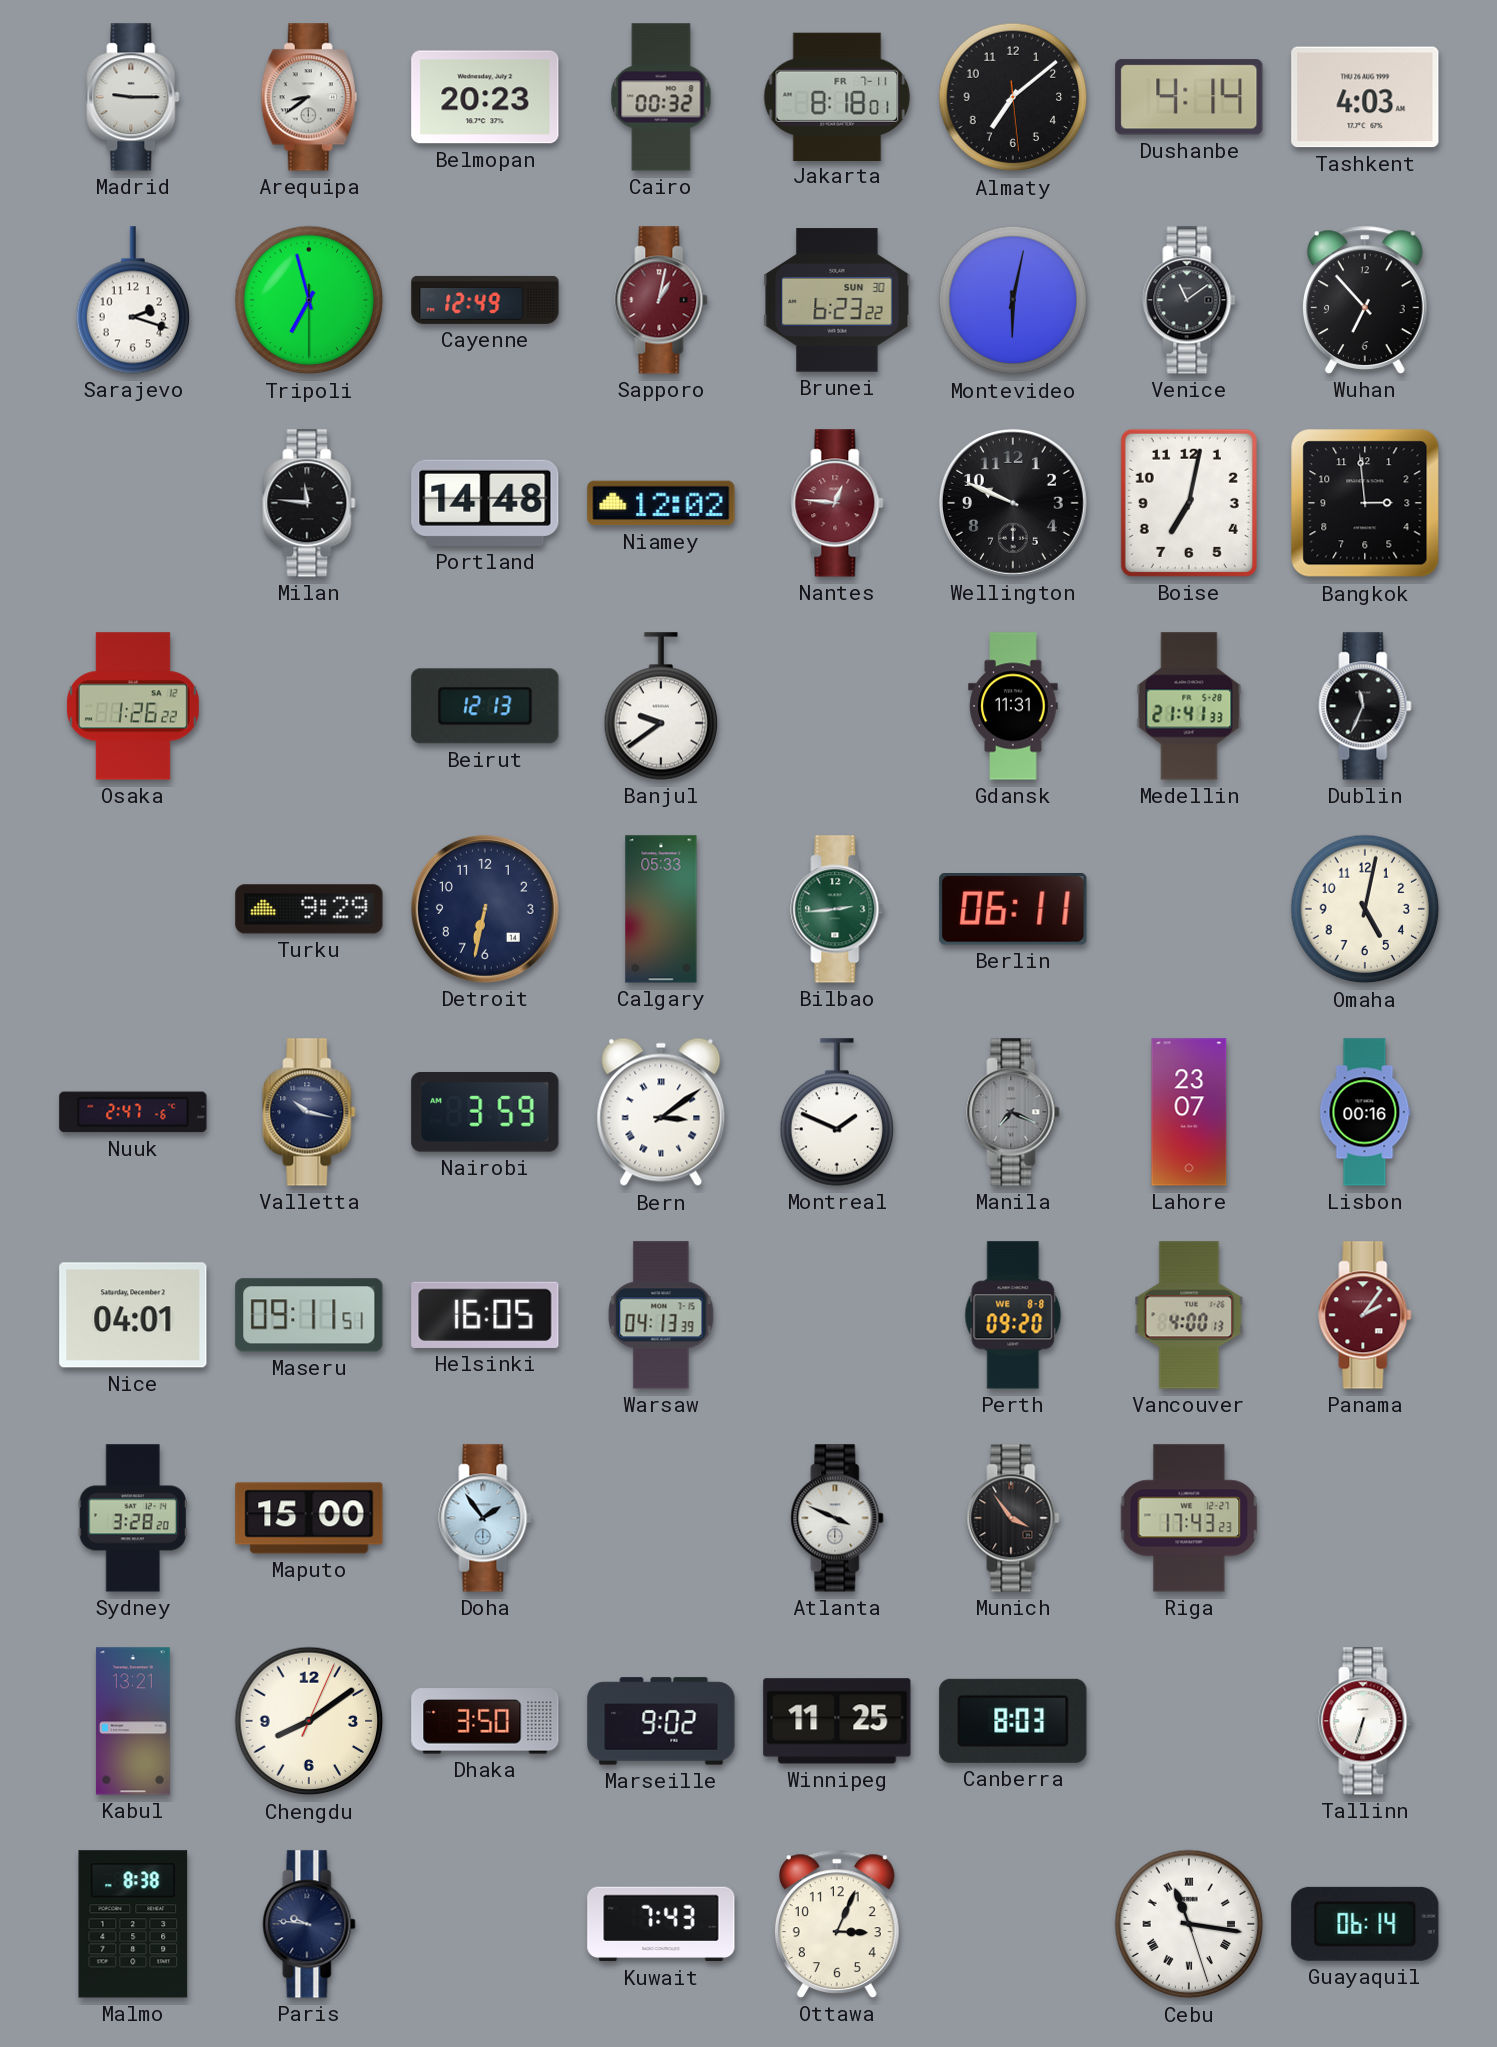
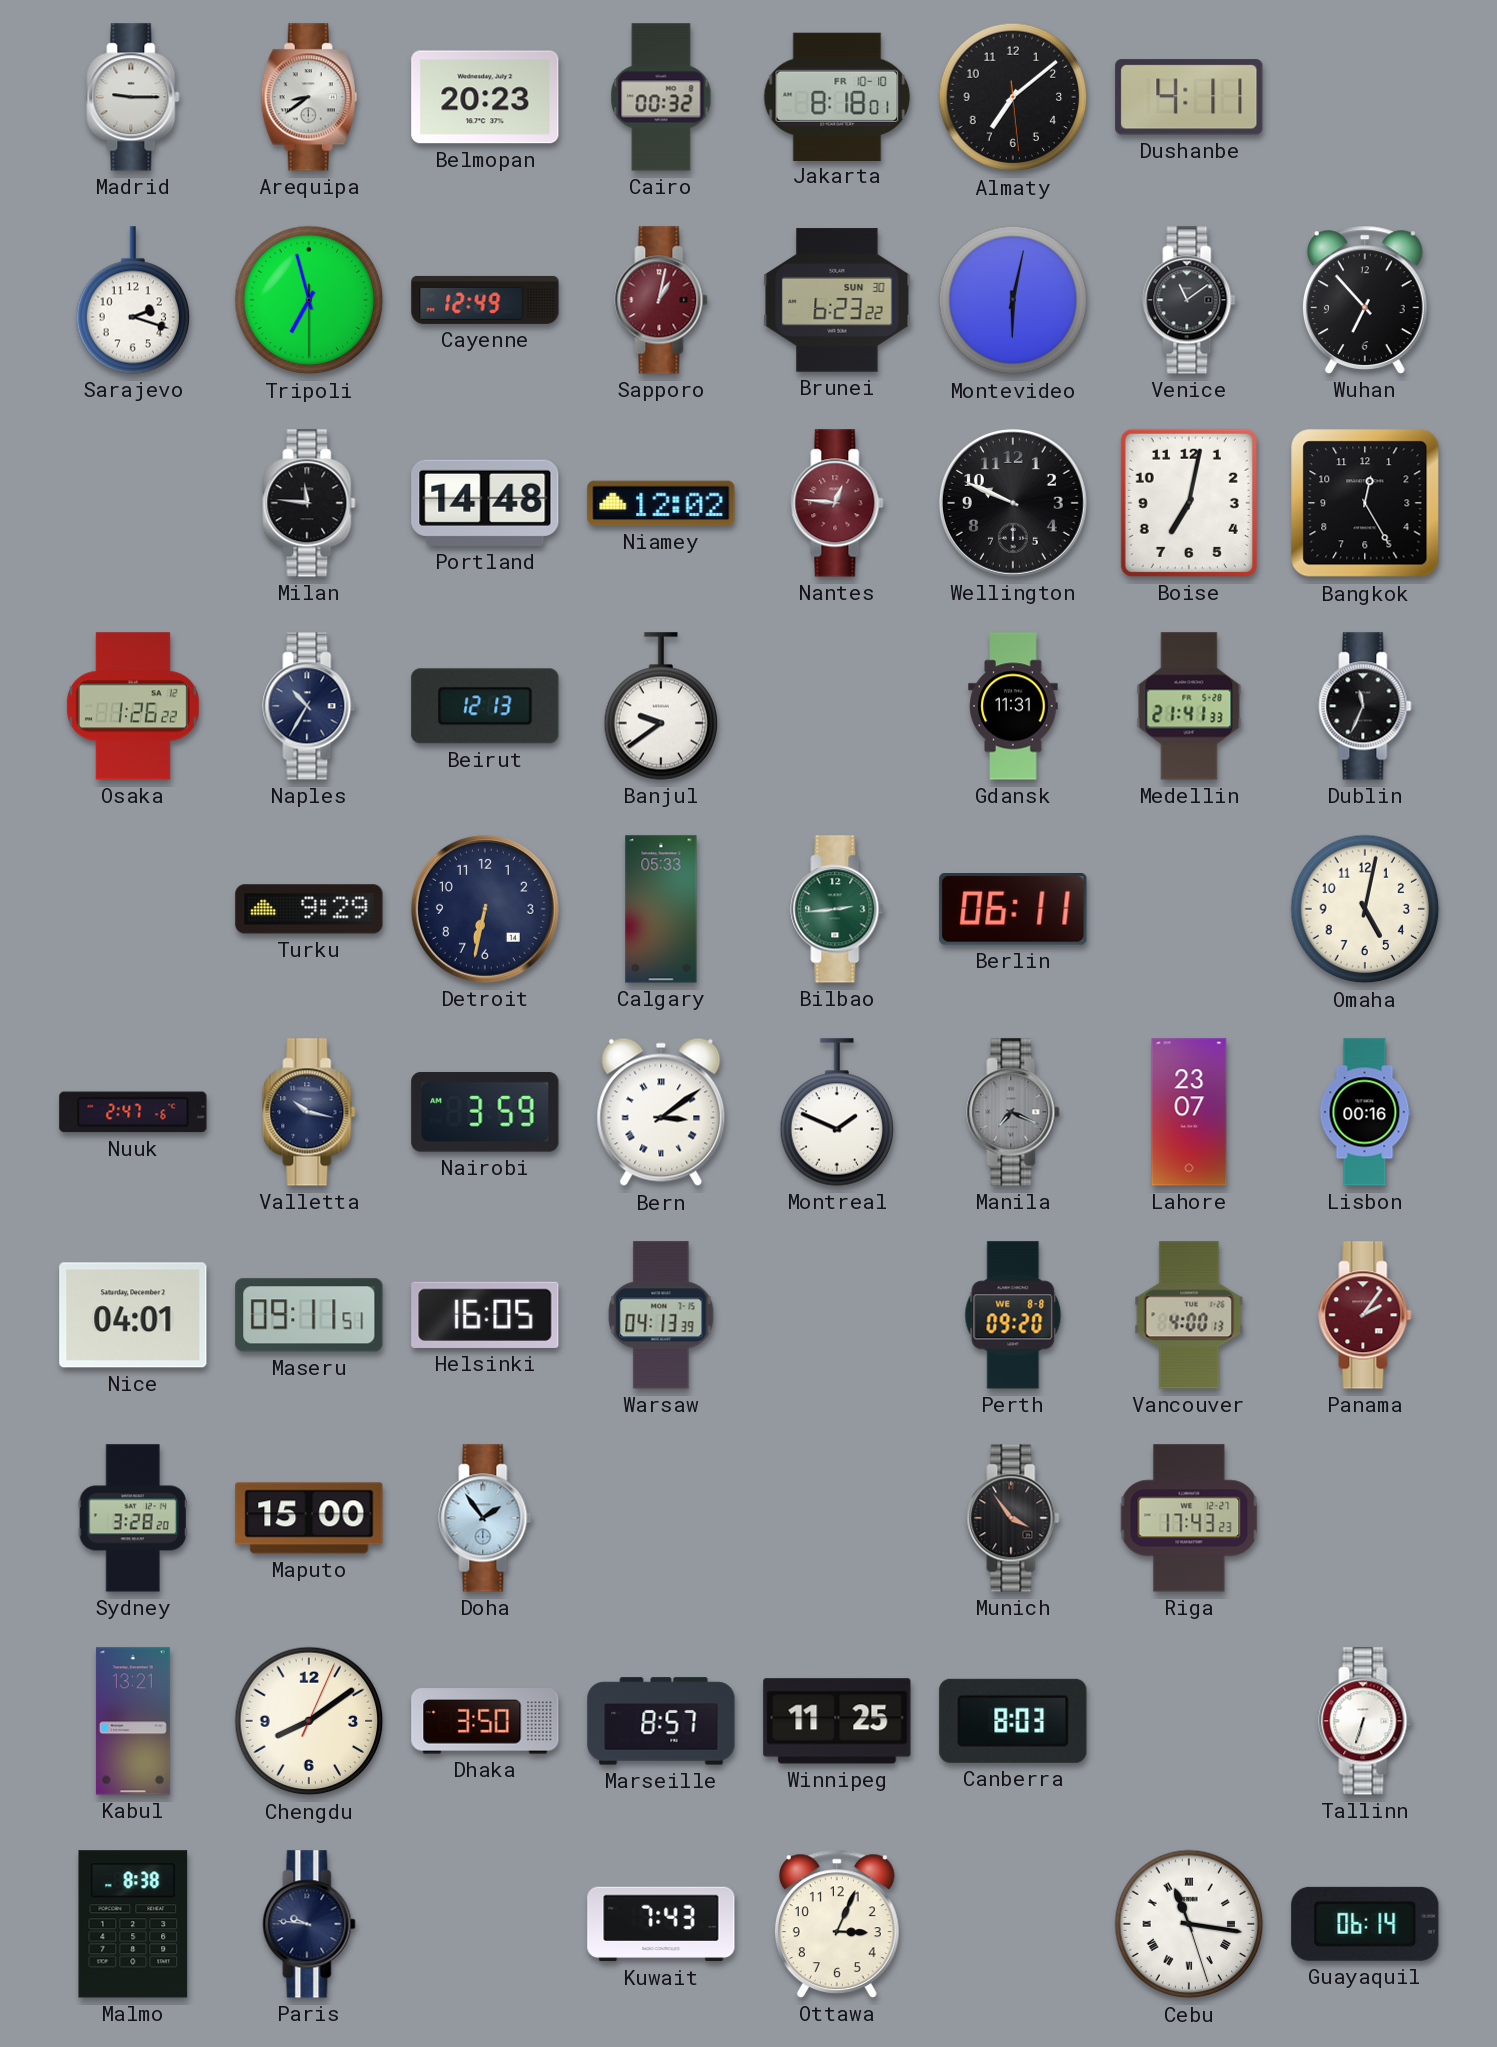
Jakarta date: FR 7-11 -> FR 10-10 (837, 96)
Dushanbe: 4:14 -> 4:11 (1189, 97)
Tashkent: 4:03 -> none (1365, 97)
Bangkok: 2:59 -> 12:25 (1365, 503)
Naples: none -> 10:35 (309, 706)
Atlanta: 3:49 -> none (837, 1518)
Marseille: 9:02 -> 8:57 (661, 1721)
